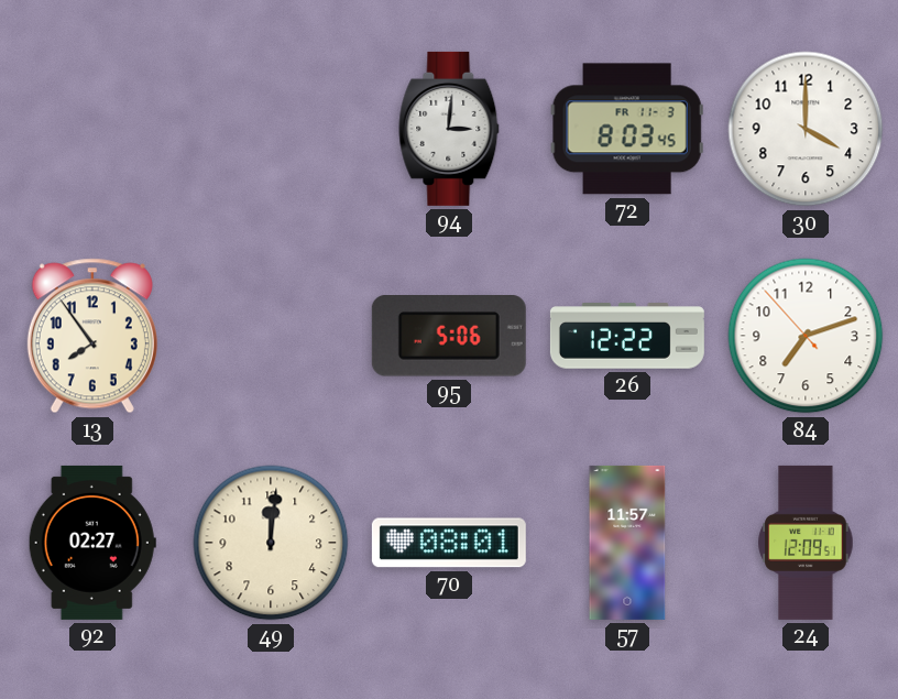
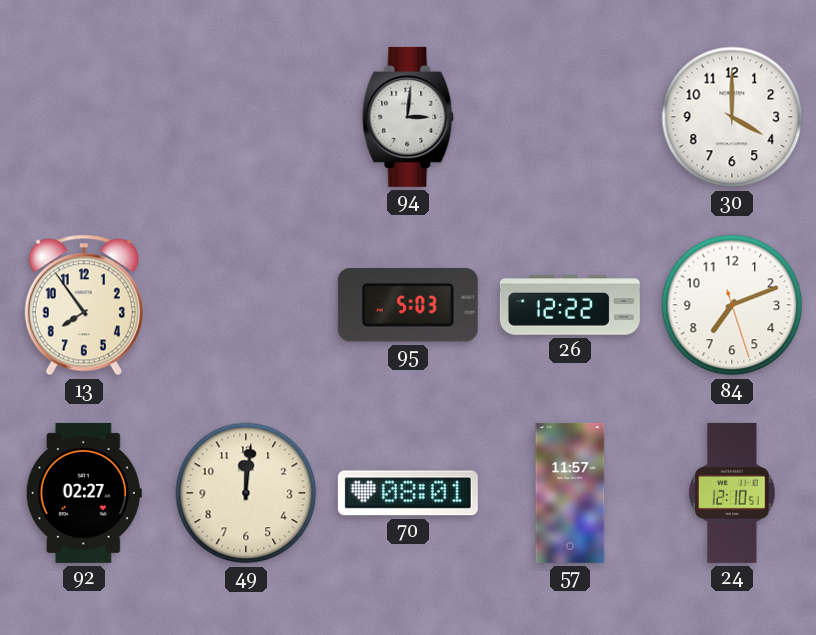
72: 8:03 -> none (627, 129)
95: 5:06 -> 5:03 (408, 305)
84: 7:11:53 -> 7:11:27 (732, 305)
24: 12:09 -> 12:10 (732, 493)
